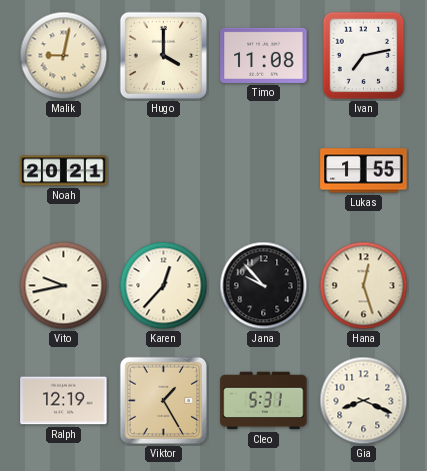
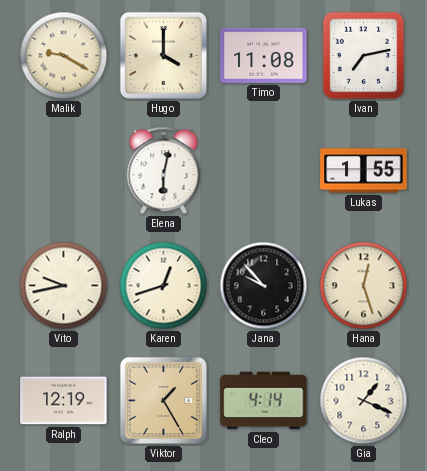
Malik: 9:02 -> 9:20 (64, 56)
Noah: 20:21 -> none (64, 171)
Elena: none -> 6:02 (164, 171)
Karen: 12:37 -> 12:42 (164, 286)
Cleo: 5:31 -> 4:14 (264, 401)
Gia: 8:19 -> 1:19 (364, 401)
